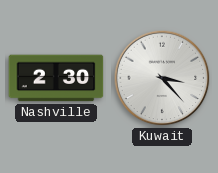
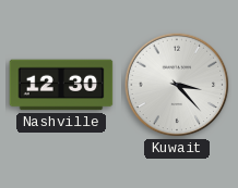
Nashville: 2:30 -> 12:30 (61, 85)
